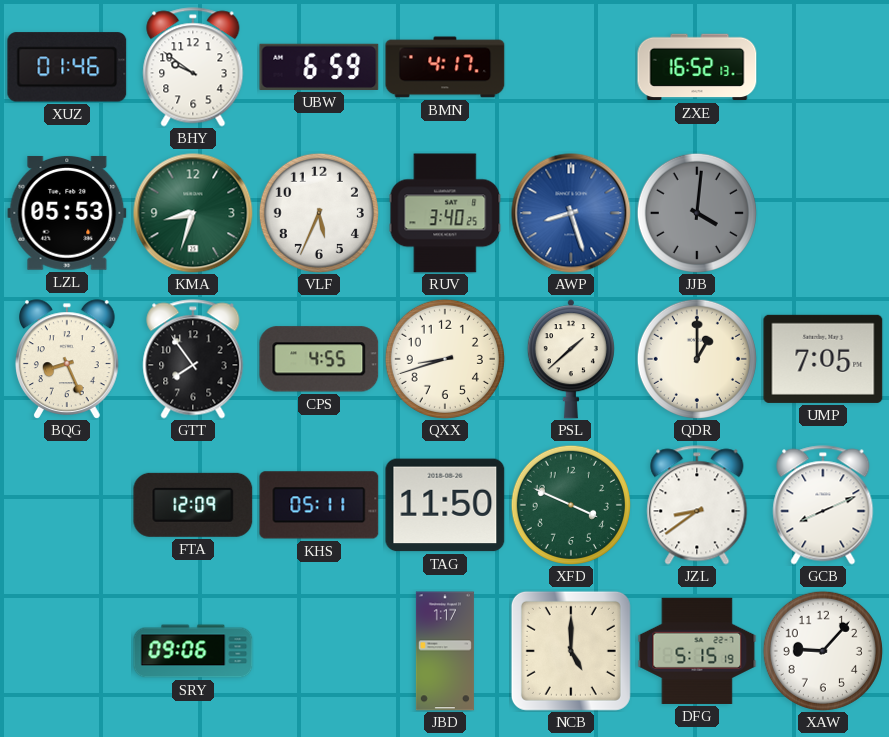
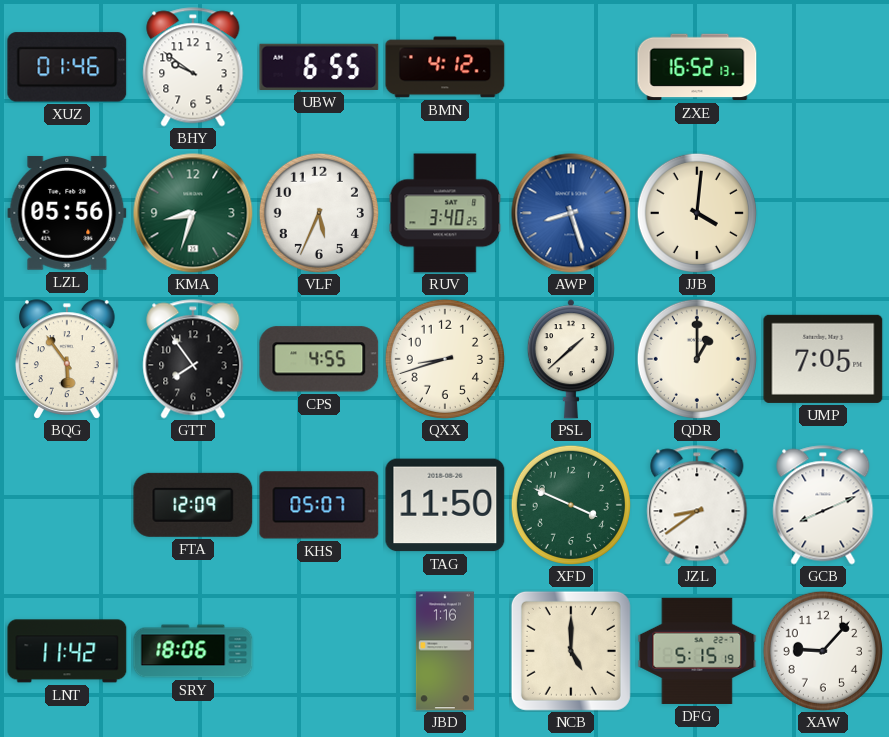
UBW: 6:59 -> 6:55 (319, 67)
BMN: 4:17 -> 4:12 (445, 67)
LZL: 05:53 -> 05:56 (67, 213)
JJB dial: grey -> cream (697, 213)
BQG: 8:26 -> 5:54 (68, 359)
KHS: 05:11 -> 05:07 (319, 505)
LNT: none -> 11:42 (67, 651)
SRY: 09:06 -> 18:06 (193, 651)
JBD: 1:17 -> 1:16 (445, 651)
